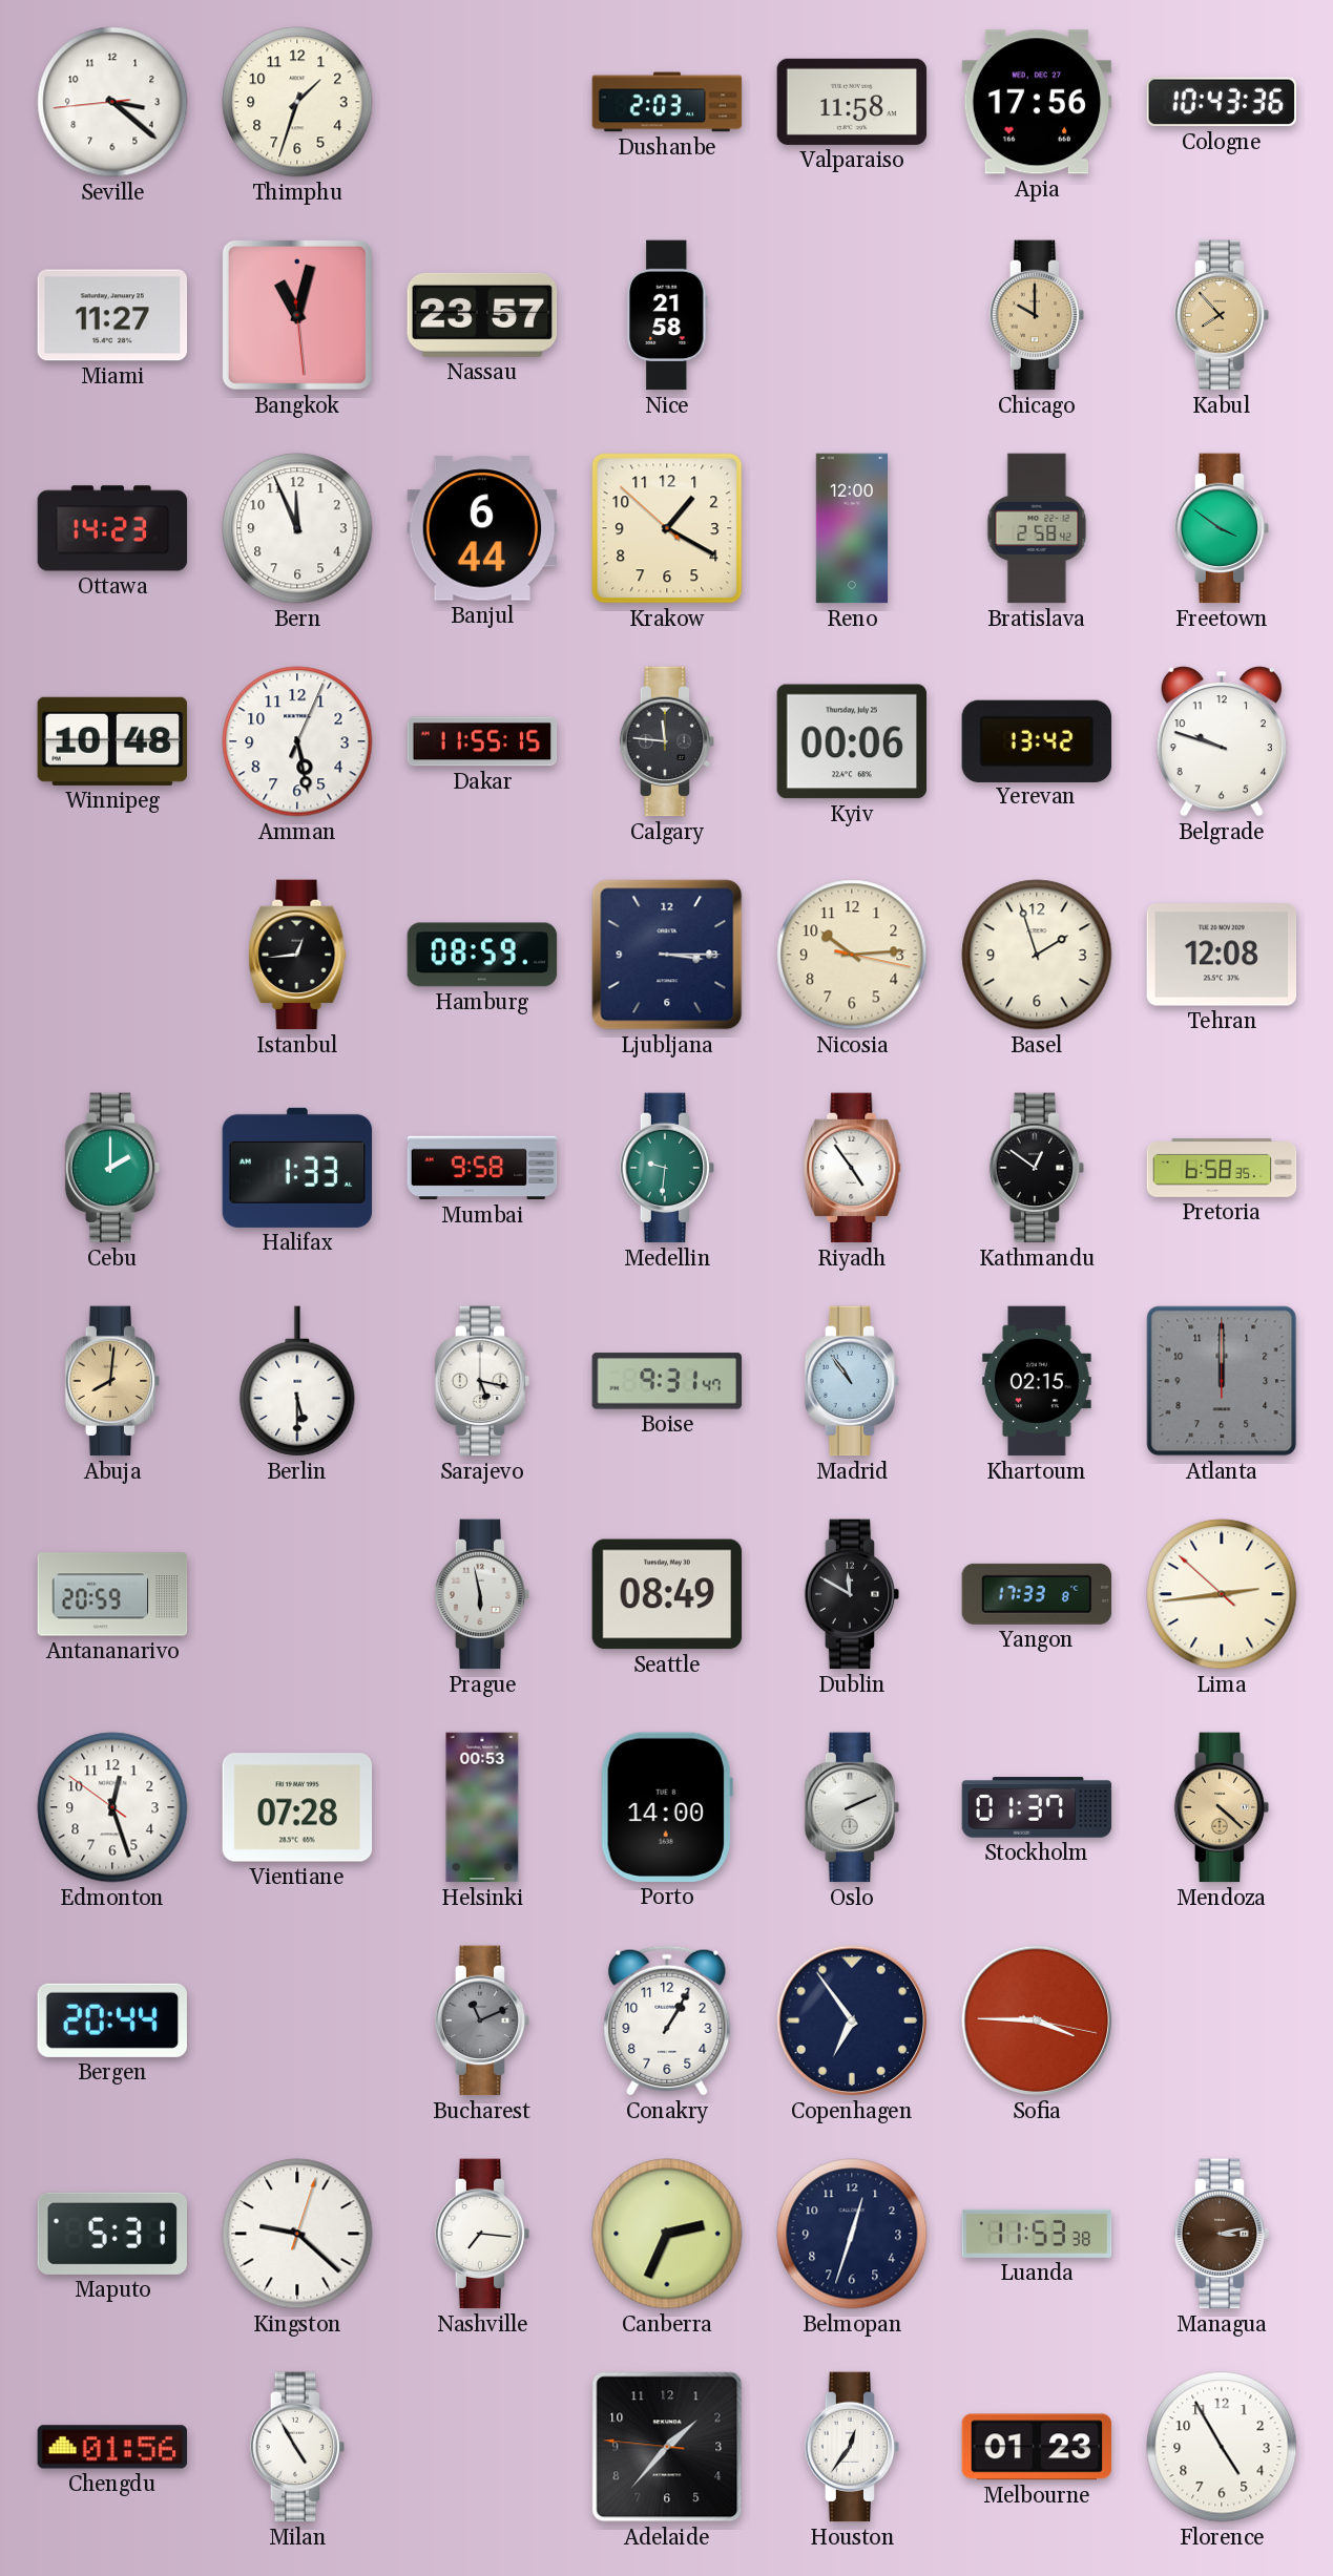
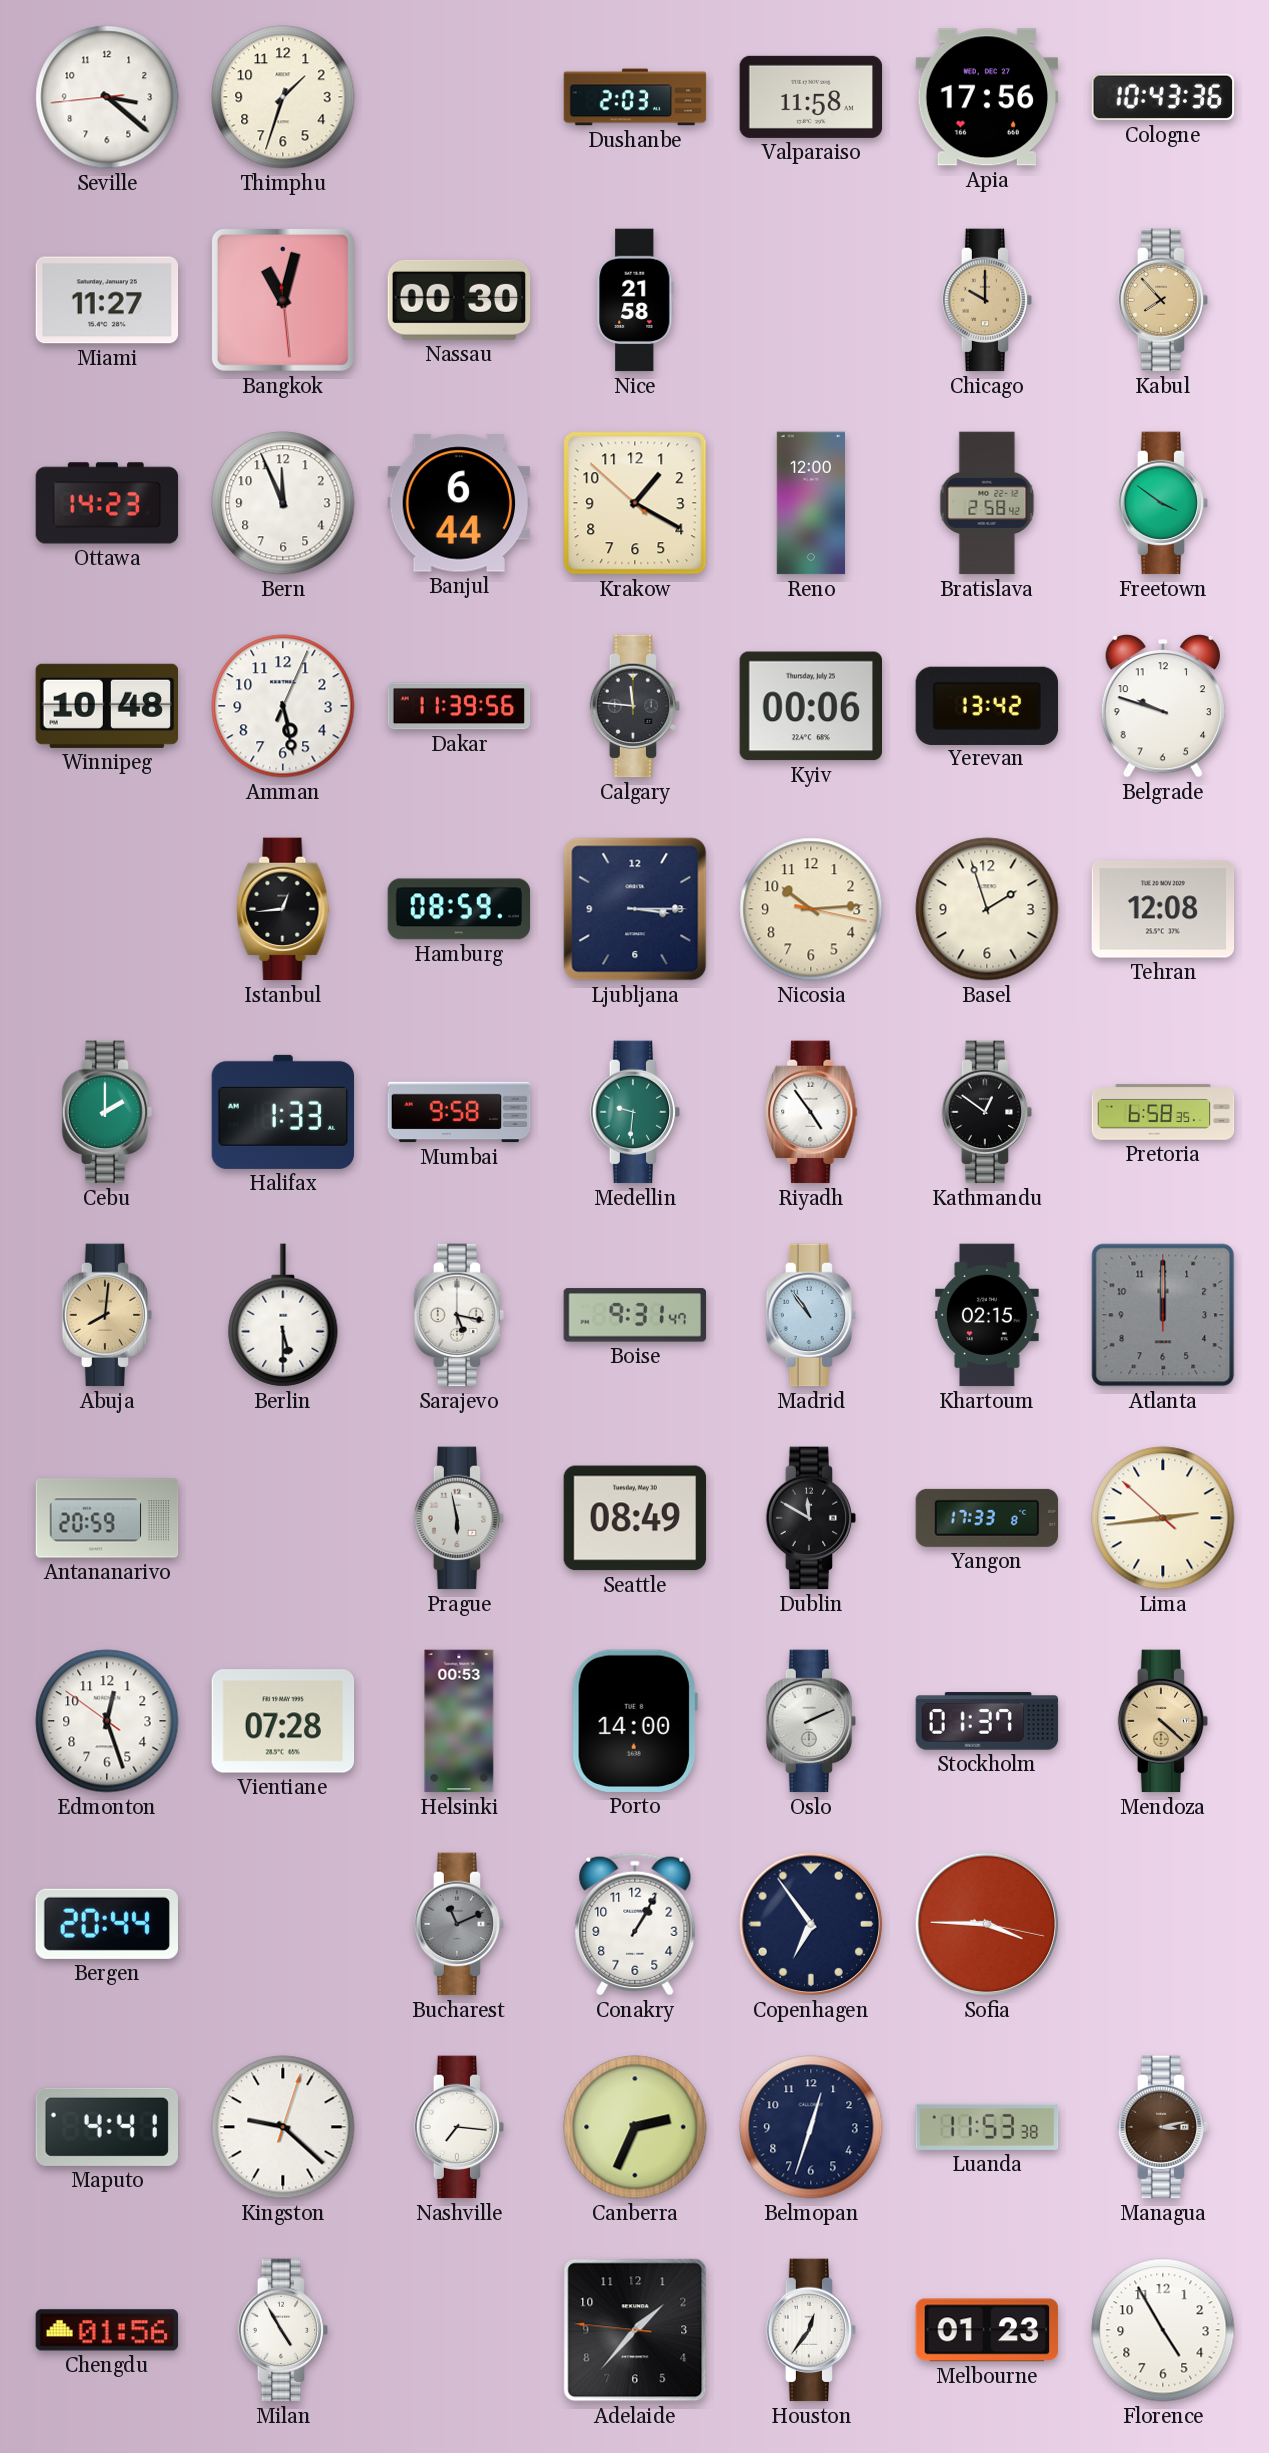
Nassau: 23:57 -> 00:30 (459, 300)
Dakar: 11:55 -> 11:39 (459, 706)
Maputo: 5:31 -> 4:41 (107, 2127)
